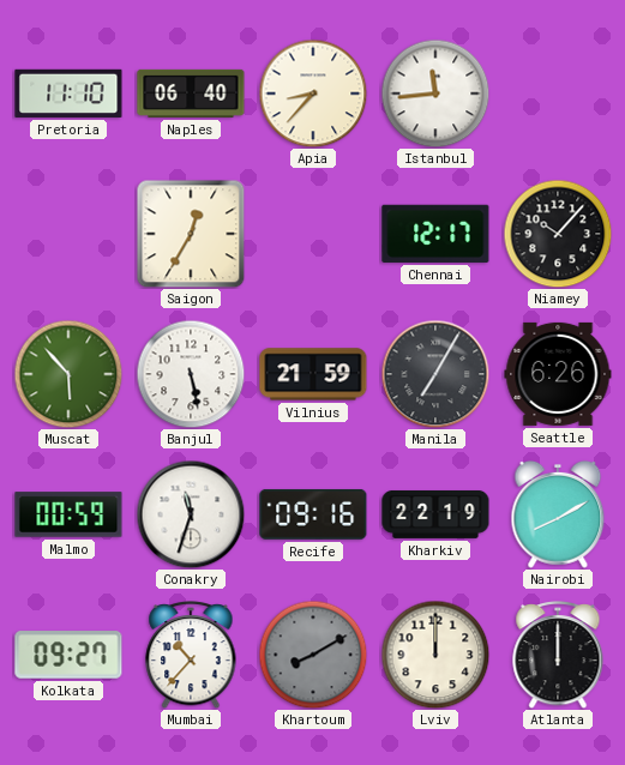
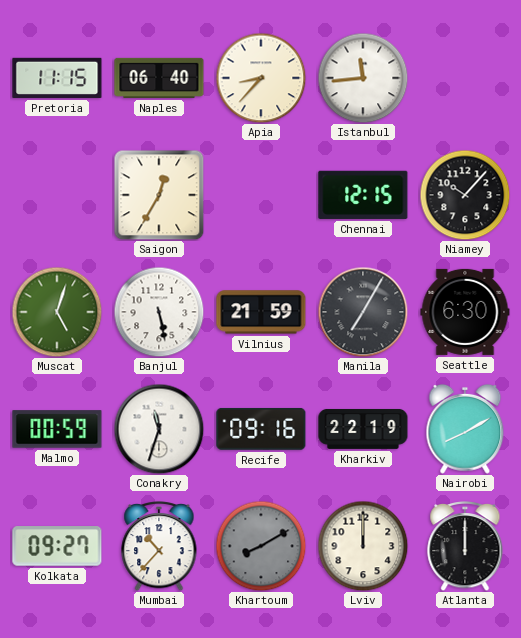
Pretoria: 11:10 -> 11:15 (57, 78)
Chennai: 12:17 -> 12:15 (363, 195)
Muscat: 5:53 -> 5:03 (57, 312)
Seattle: 6:26 -> 6:30 (465, 312)
